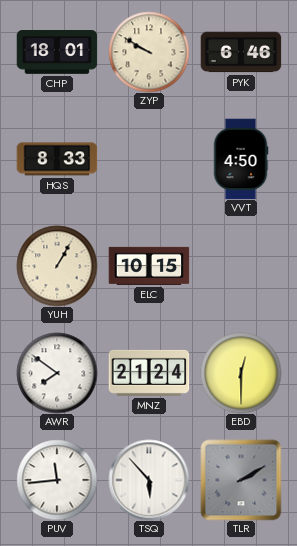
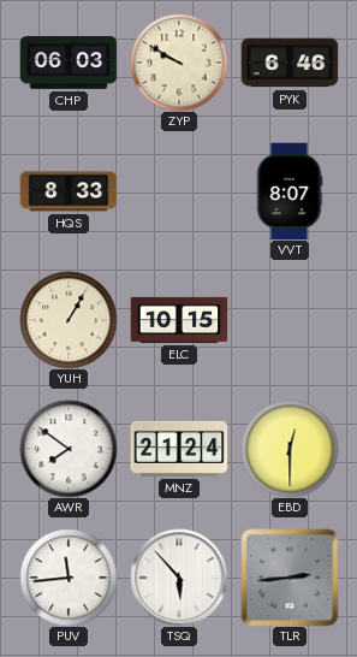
CHP: 18:01 -> 06:03 (69, 63)
VVT: 4:50 -> 8:07 (290, 191)
TLR: 2:10 -> 2:44 (290, 578)
